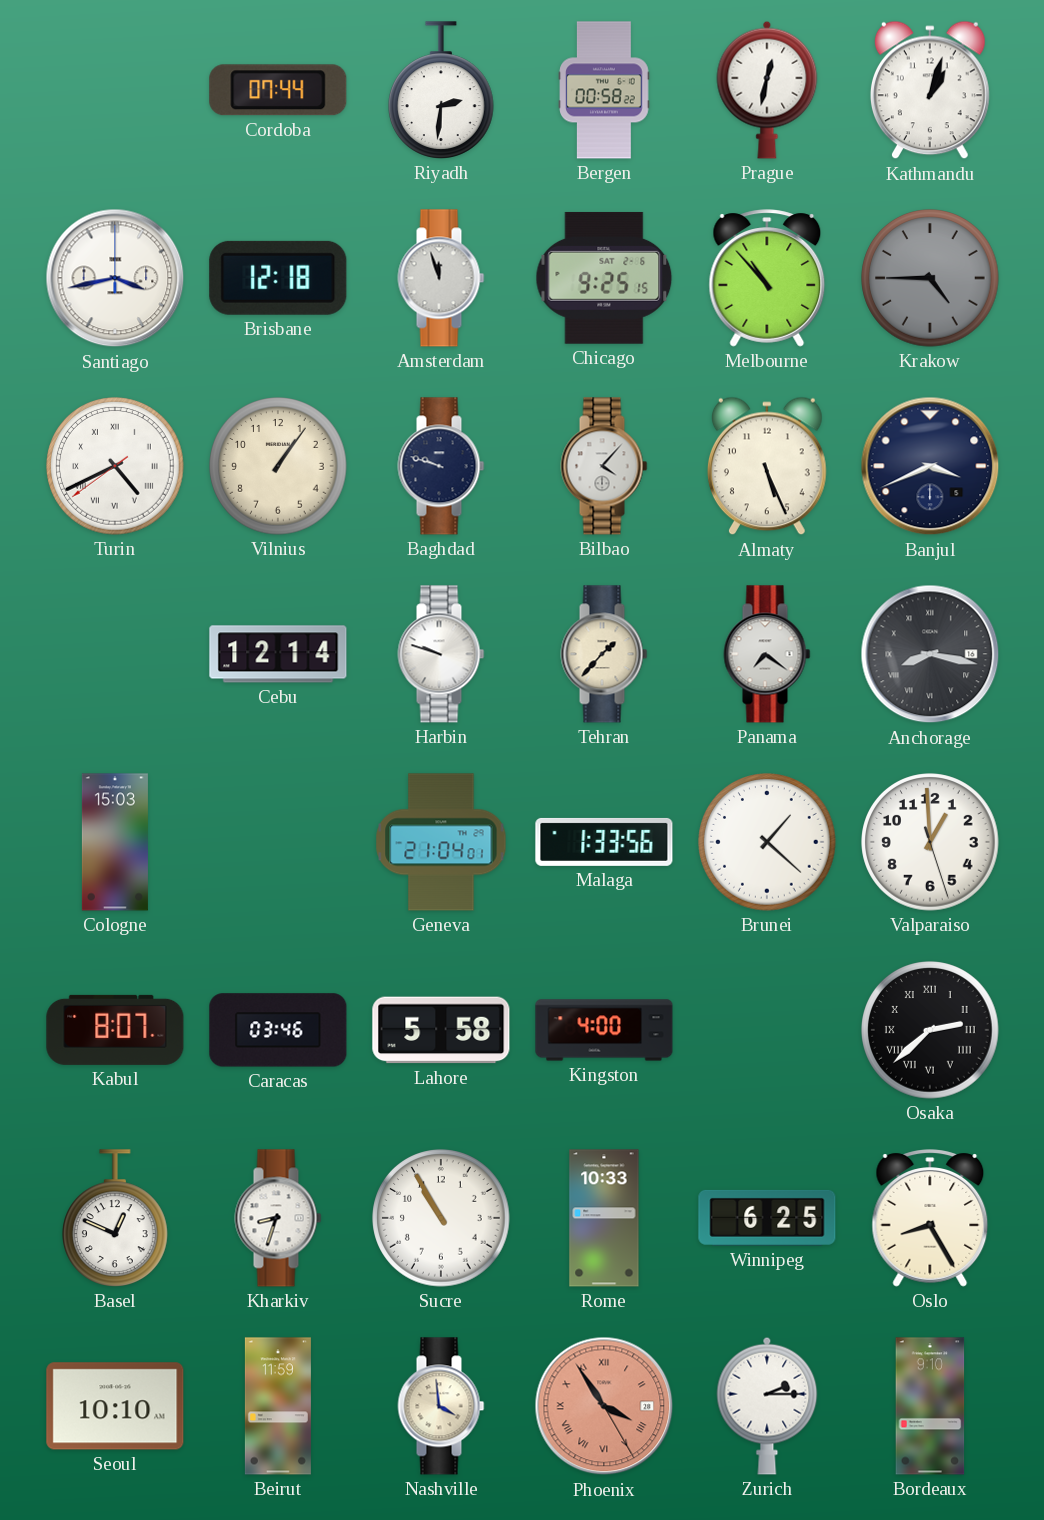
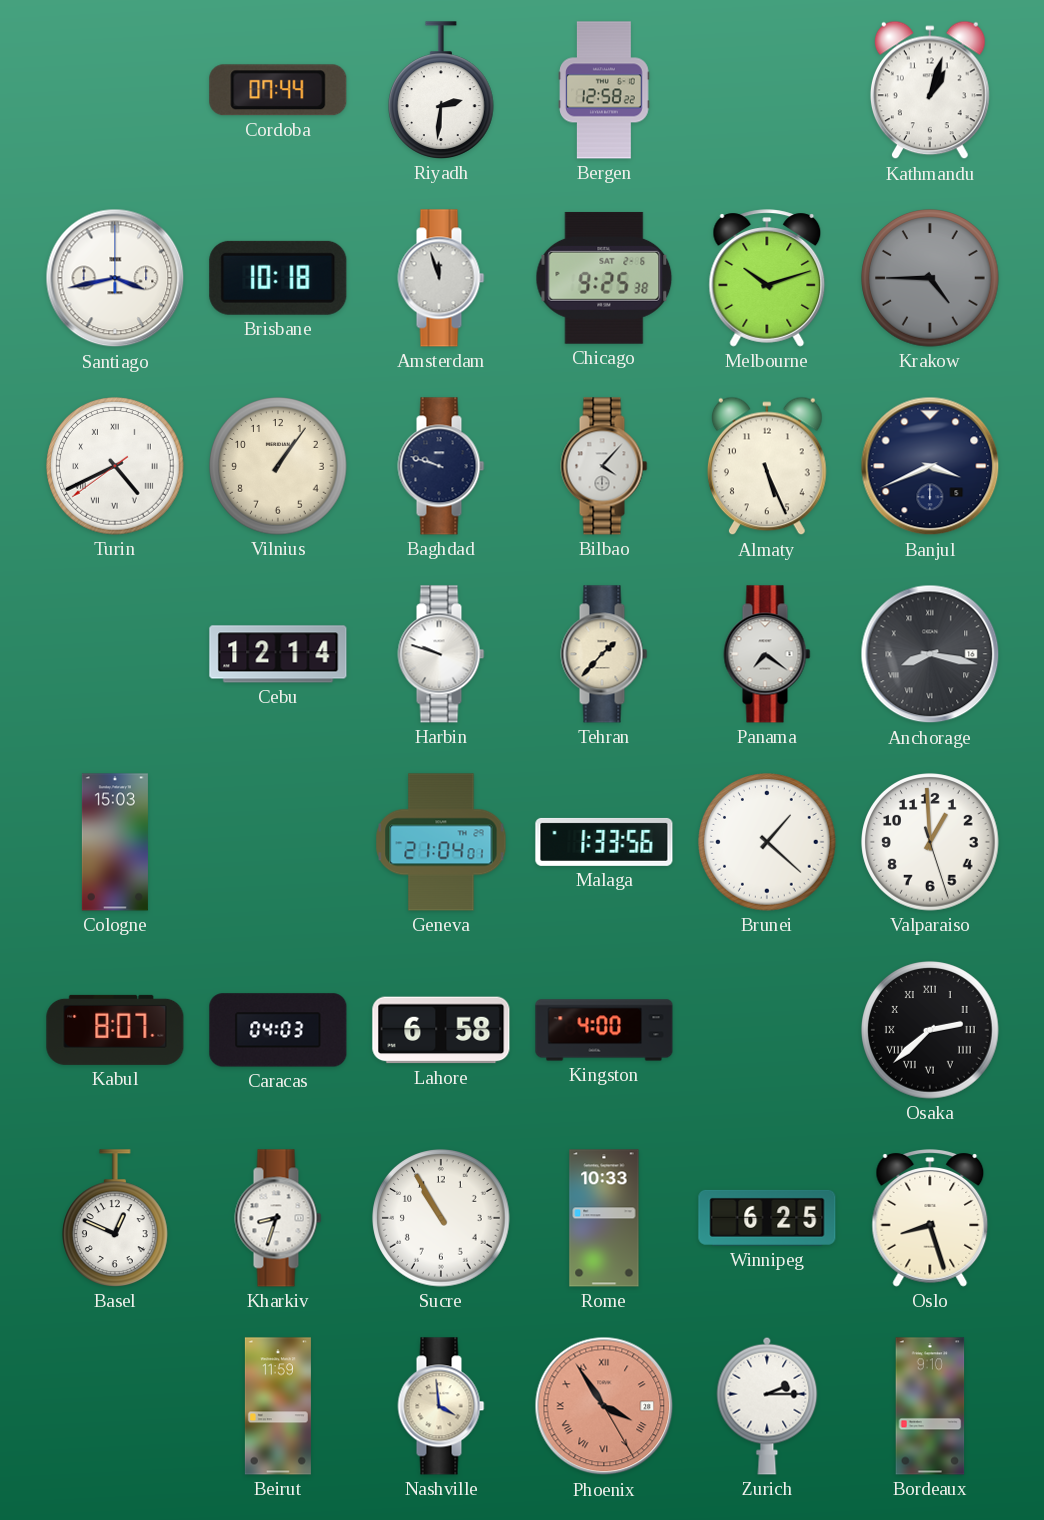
Bergen: 00:58 -> 12:58 (604, 90)
Prague: 12:32 -> none (767, 90)
Brisbane: 12:18 -> 10:18 (278, 278)
Chicago: 9:25:15 -> 9:25:38 (604, 278)
Melbourne: 10:53 -> 10:12 (767, 278)
Caracas: 03:46 -> 04:03 (278, 1030)
Lahore: 5:58 -> 6:58 (441, 1030)
Oslo: 8:25 -> 8:27 (930, 1218)
Seoul: 10:10 -> none (115, 1406)
